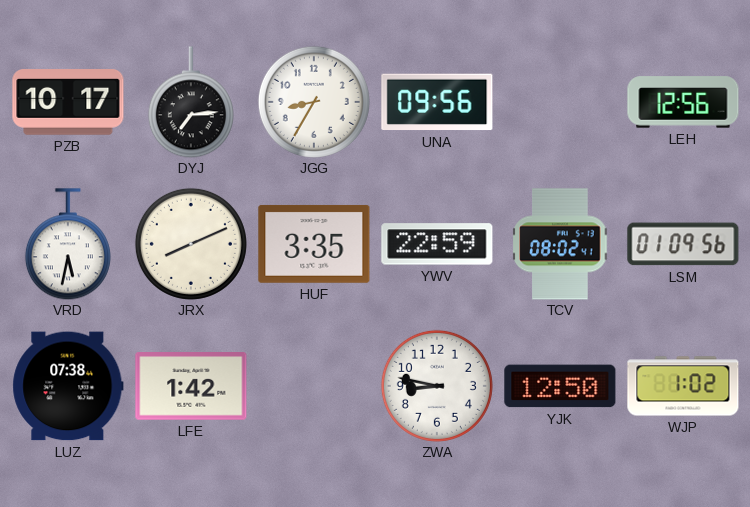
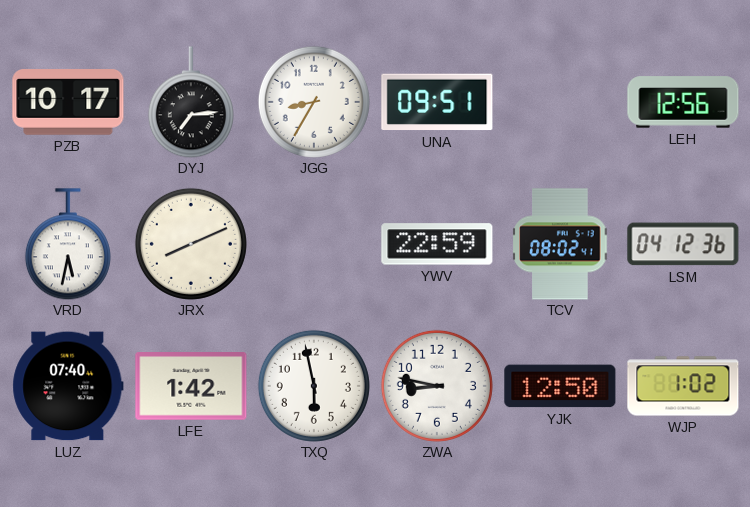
UNA: 09:56 -> 09:51 (437, 102)
HUF: 3:35 -> none (314, 244)
LSM: 01:09 -> 04:12 (683, 244)
LUZ: 07:38 -> 07:40 (68, 386)
TXQ: none -> 5:58 (314, 386)
